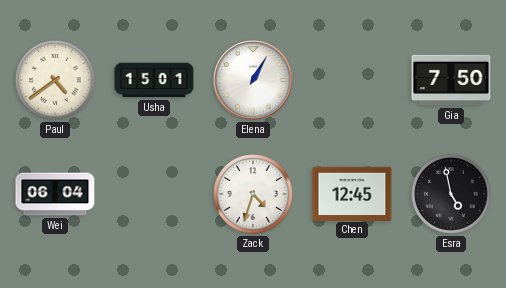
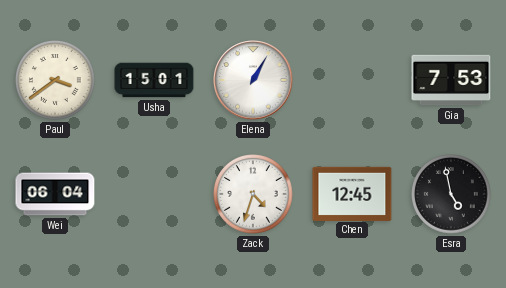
Paul: 4:39 -> 3:39 (55, 80)
Gia: 7:50 -> 7:53 (451, 80)
